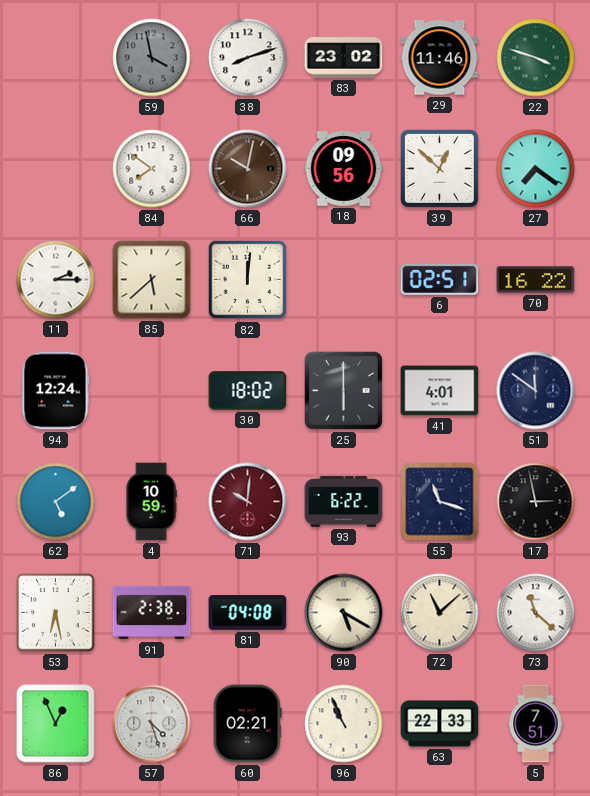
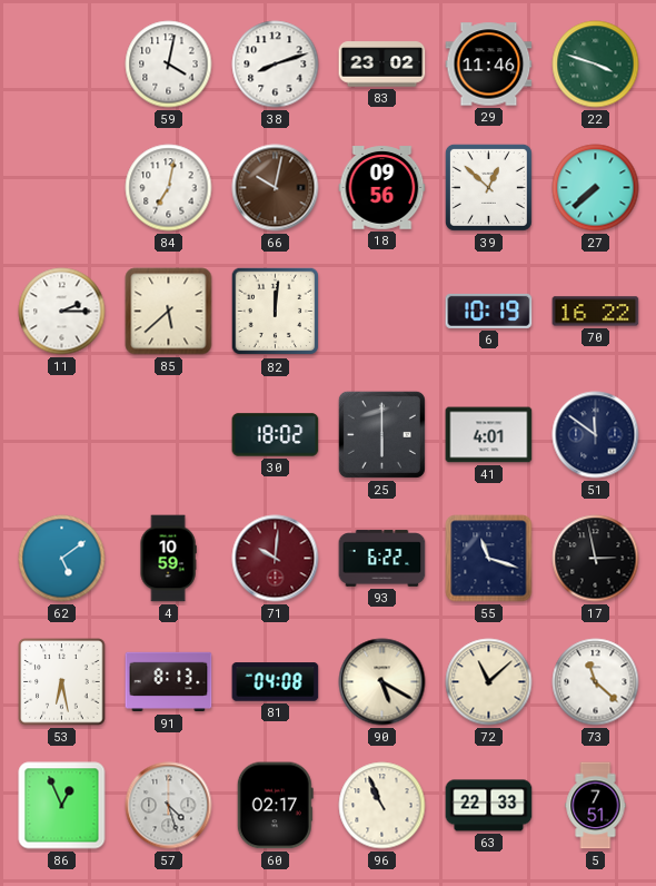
59: 3:58 -> 4:02 (169, 65)
59 dial: grey -> white (169, 65)
84: 7:51 -> 7:02 (169, 188)
27: 7:21 -> 7:38 (596, 188)
6: 02:51 -> 10:19 (489, 311)
94: 12:24 -> none (55, 391)
91: 2:38 -> 8:13 (169, 682)
60: 02:21 -> 02:17 (275, 806)
